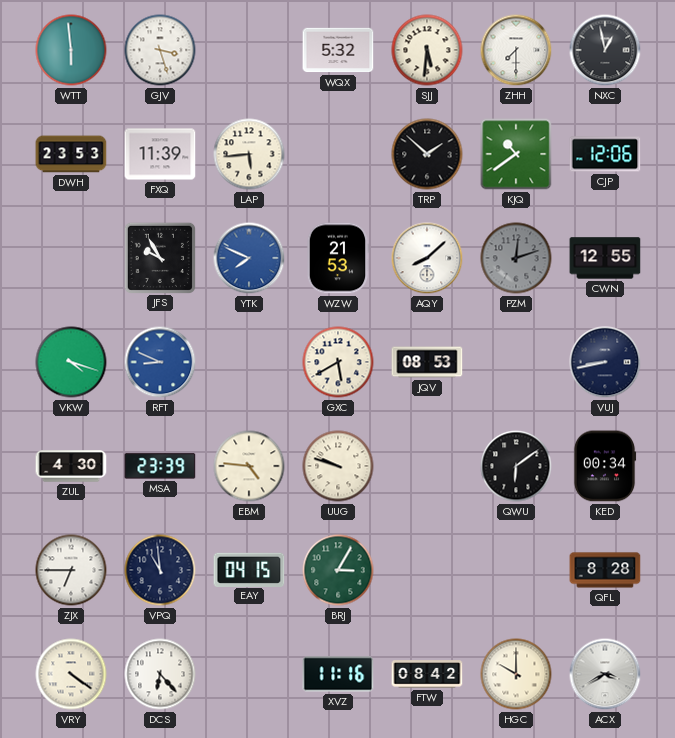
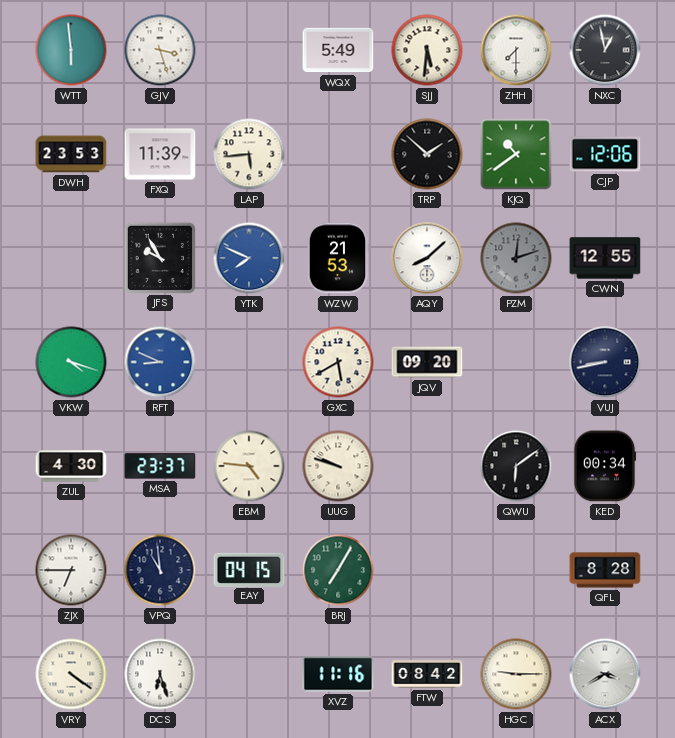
WQX: 5:32 -> 5:49 (338, 50)
JQV: 08:53 -> 09:20 (427, 362)
MSA: 23:39 -> 23:37 (160, 466)
BRJ: 3:05 -> 7:05 (338, 570)
DCS: 6:23 -> 6:27 (160, 674)
HGC: 10:00 -> 9:15 (516, 674)
